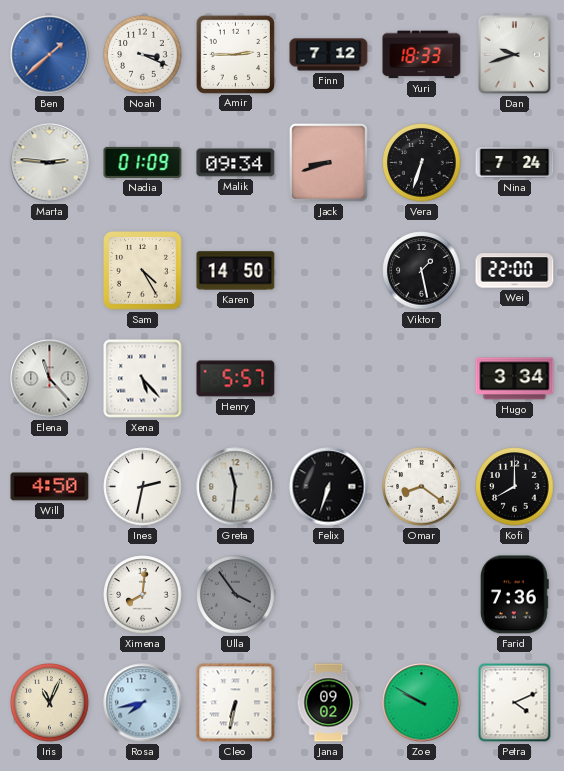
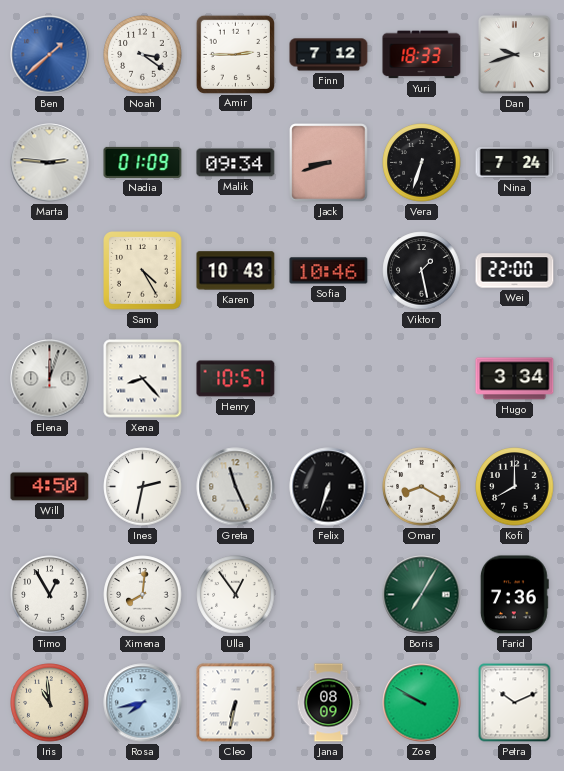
Noah: 3:19 -> 3:21 (143, 55)
Karen: 14:50 -> 10:43 (236, 271)
Sofia: none -> 10:46 (329, 271)
Elena: 11:23 -> 12:03 (50, 379)
Xena: 5:23 -> 8:23 (143, 379)
Henry: 5:57 -> 10:57 (236, 379)
Greta: 11:31 -> 11:26 (236, 487)
Omar: 8:21 -> 8:20 (422, 487)
Timo: none -> 12:55 (50, 595)
Ulla: 3:54 -> 12:54 (236, 595)
Ulla dial: grey -> white (236, 595)
Boris: none -> 7:05 (422, 595)
Iris: 11:04 -> 10:59 (50, 703)
Jana: 09:02 -> 08:09 (329, 703)
Petra: 4:11 -> 10:11 (515, 703)
